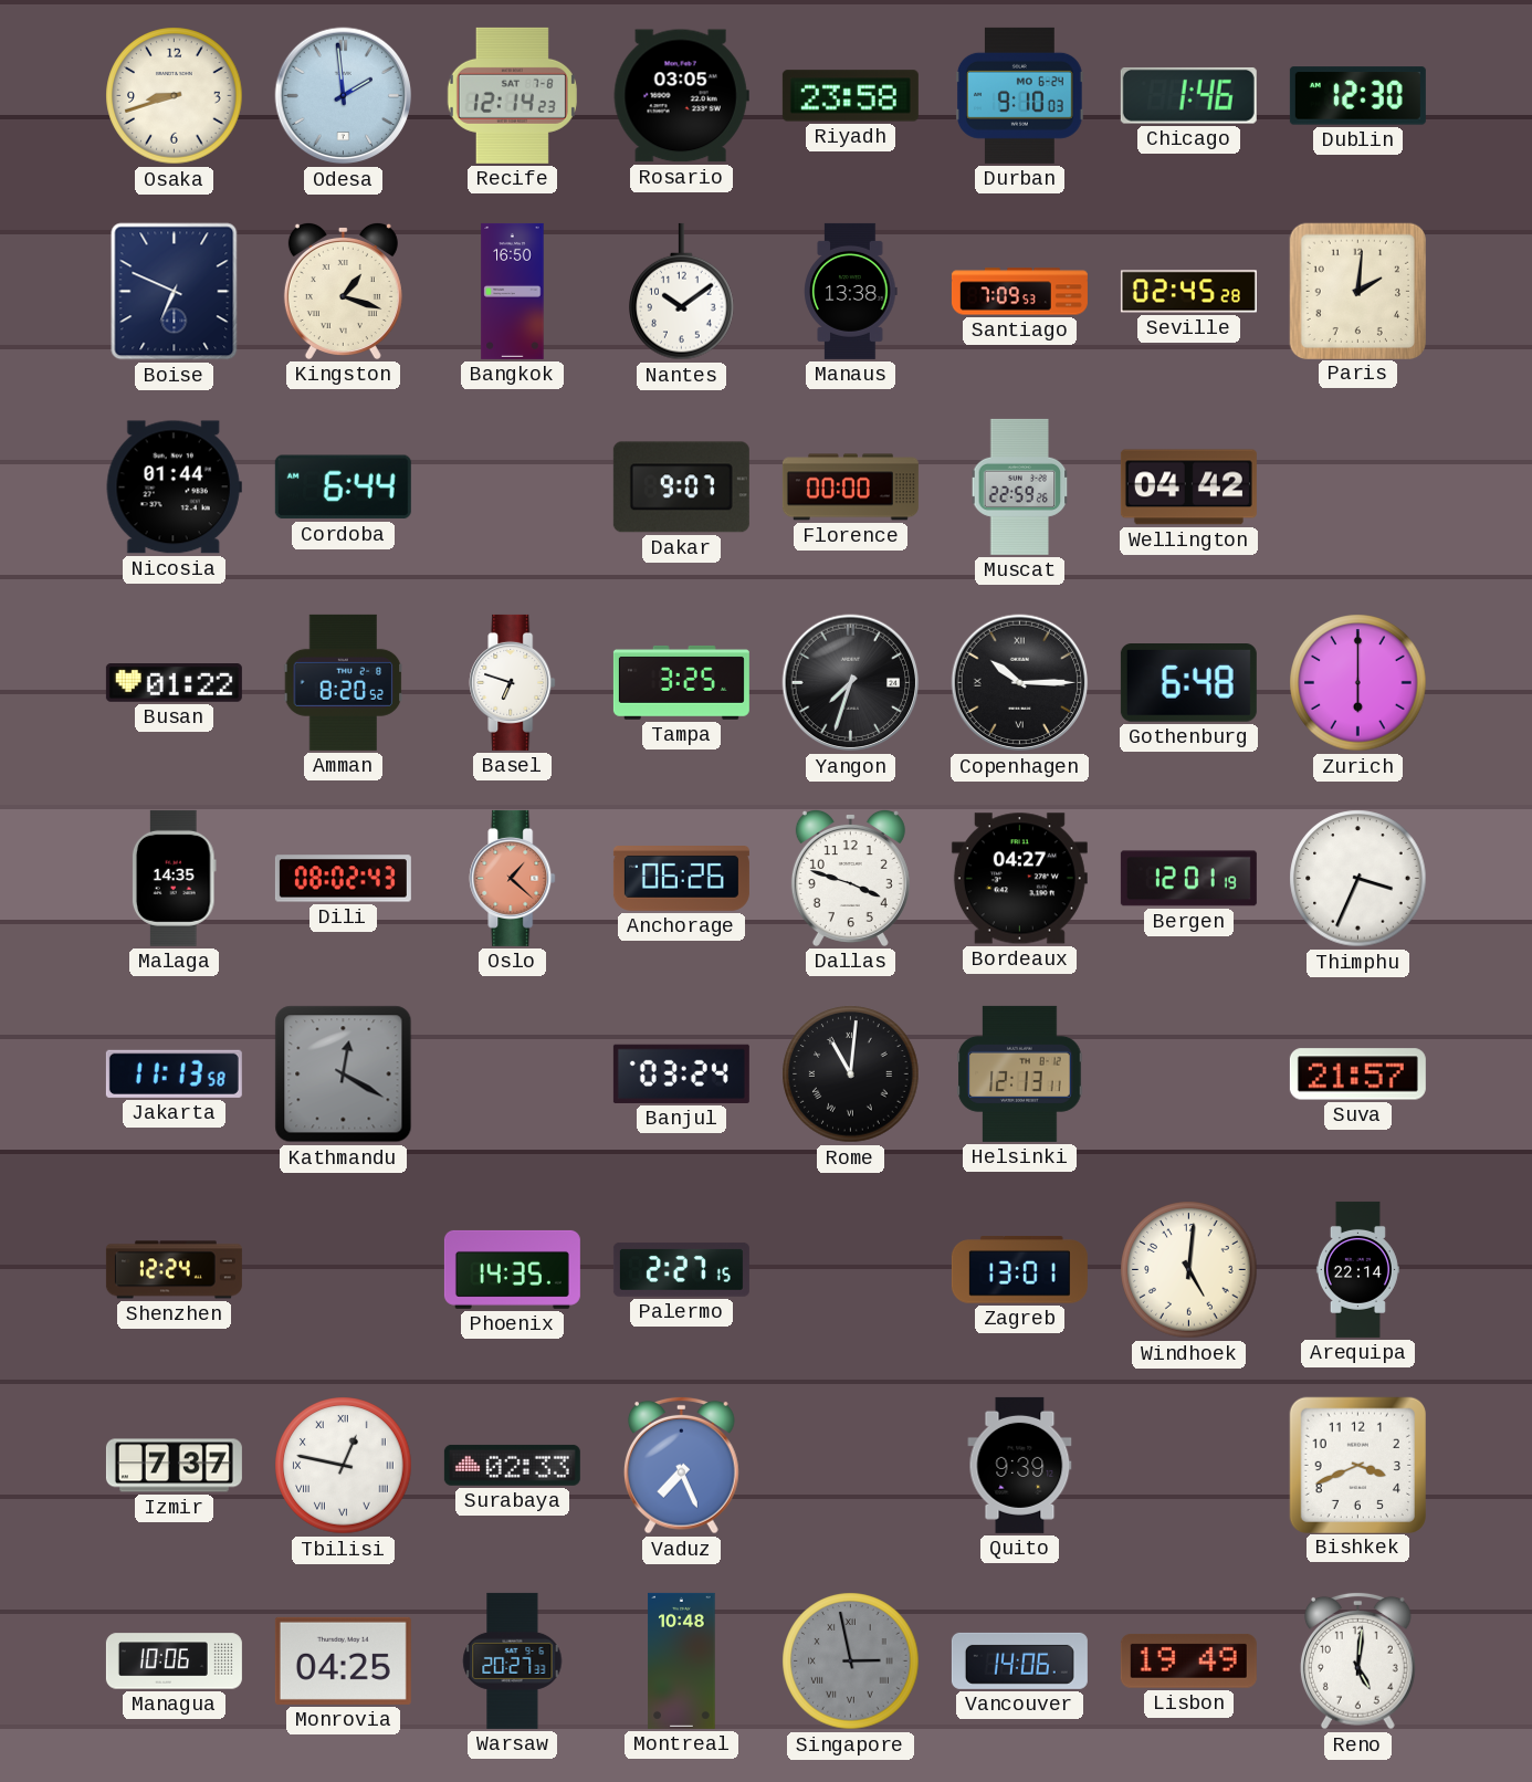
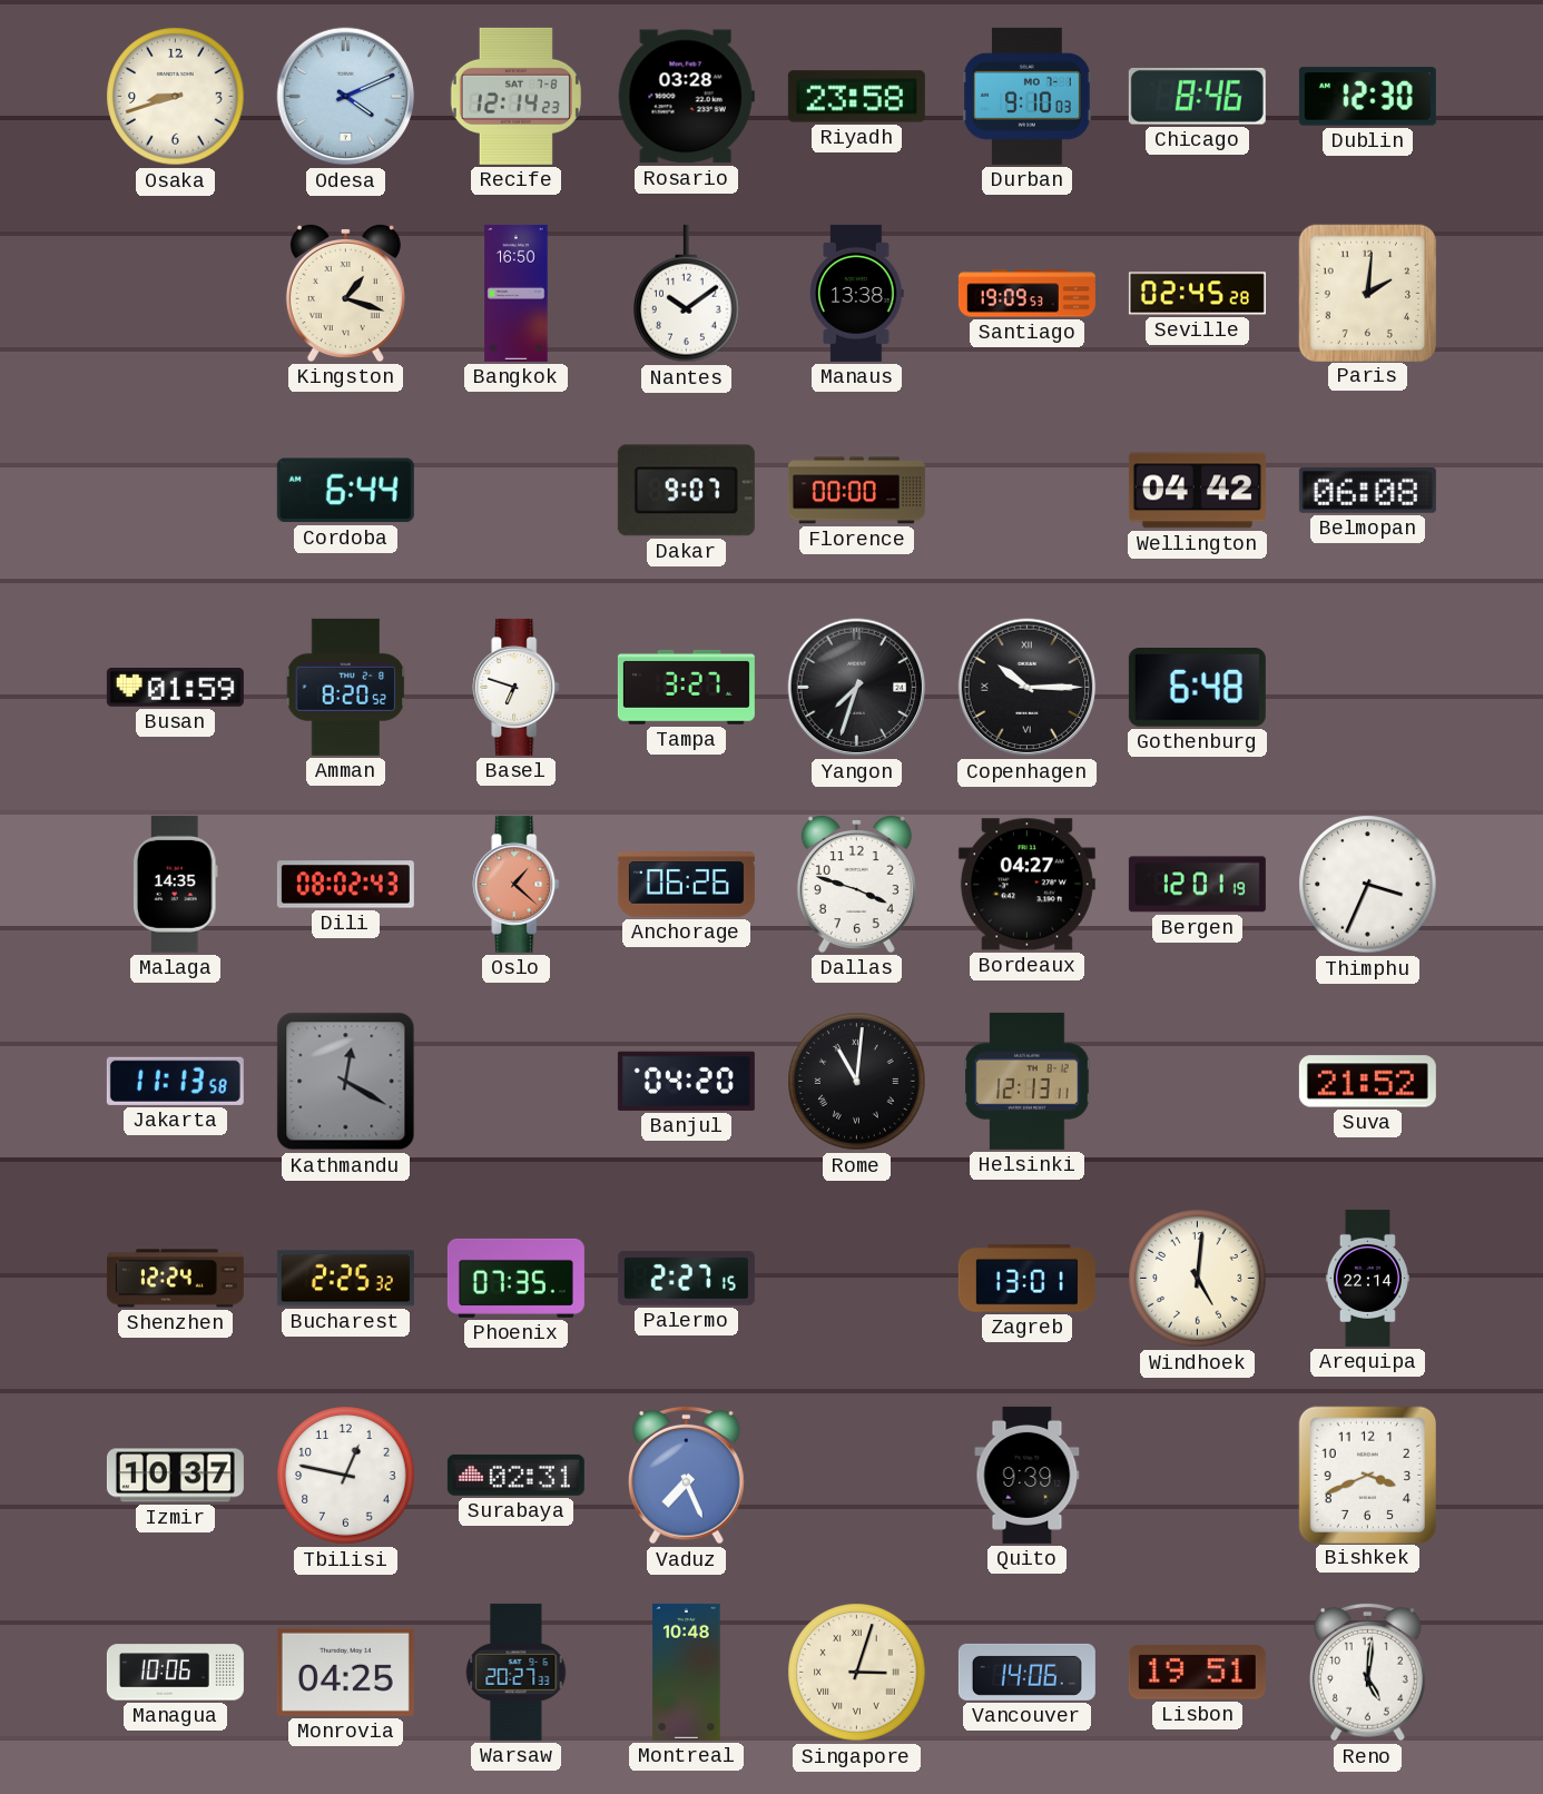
Odesa: 1:59 -> 4:11 (346, 97)
Rosario: 03:05 -> 03:28 (686, 97)
Durban date: MO 6-24 -> MO 7-1 (1028, 96)
Chicago: 1:46 -> 8:46 (1197, 96)
Boise: 6:49 -> none (175, 292)
Santiago: 7:09 -> 19:09 (1026, 294)
Nicosia: 01:44 -> none (174, 488)
Muscat: 22:59 -> none (1020, 486)
Belmopan: none -> 06:08 (1367, 490)
Busan: 01:22 -> 01:59 (175, 688)
Tampa: 3:25 -> 3:27 (686, 687)
Zurich: 6:00 -> none (1358, 683)
Banjul: 03:24 -> 04:20 (686, 1081)
Suva: 21:57 -> 21:52 (1367, 1082)
Bucharest: none -> 2:25 (345, 1279)
Phoenix: 14:35 -> 07:35 (515, 1278)
Izmir: 7:37 -> 10:37 (175, 1476)
Tbilisi numerals: Roman -> Arabic (346, 1476)
Surabaya: 02:33 -> 02:31 (515, 1475)
Singapore: 2:58 -> 3:03 (857, 1673)
Singapore dial: grey -> cream (857, 1673)
Lisbon: 19:49 -> 19:51 (1197, 1673)
